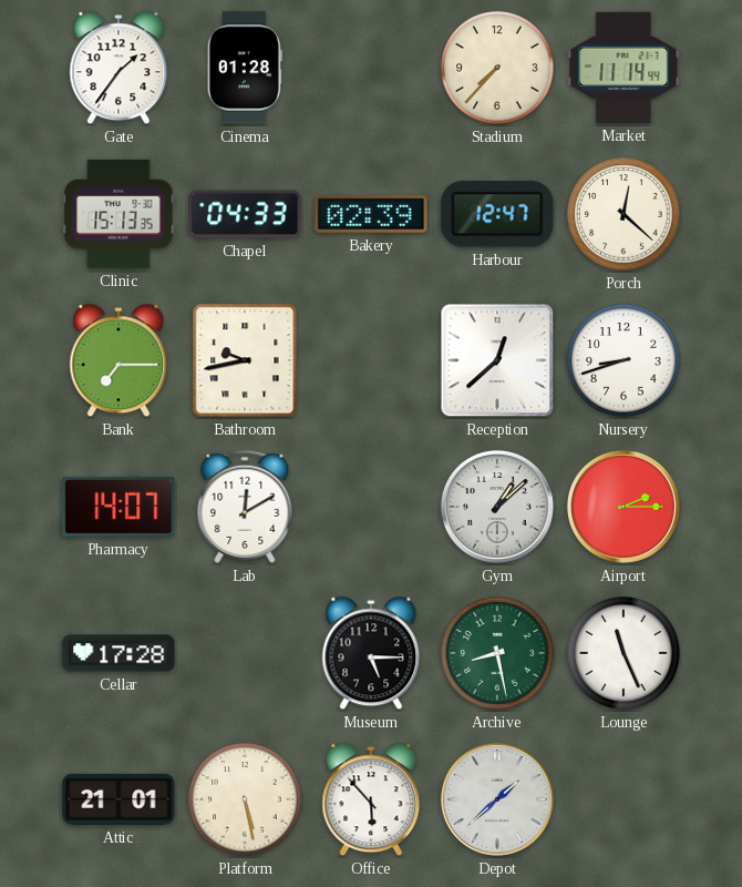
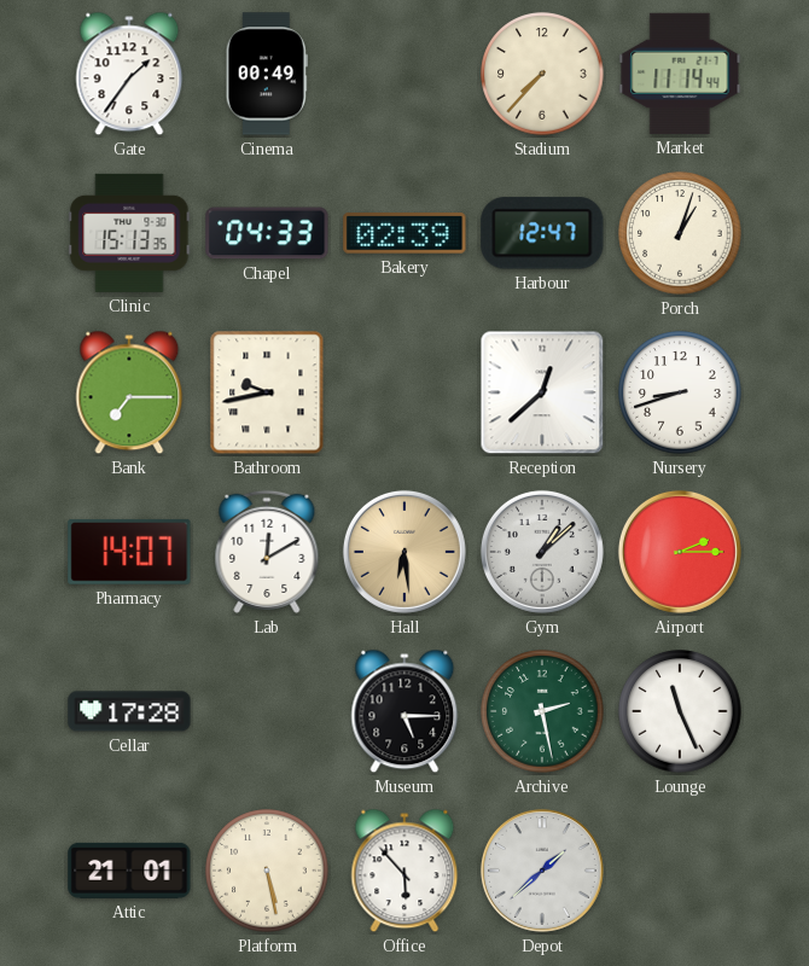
Cinema: 01:28 -> 00:49 (267, 74)
Porch: 12:22 -> 1:03 (680, 233)
Hall: none -> 6:29 (405, 552)
Archive: 8:28 -> 2:28 (542, 711)
